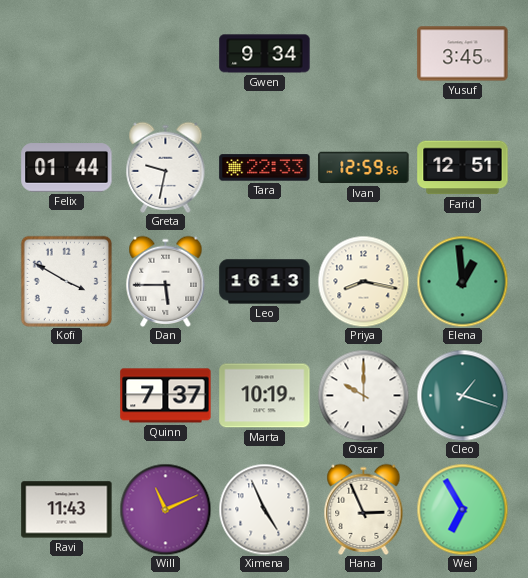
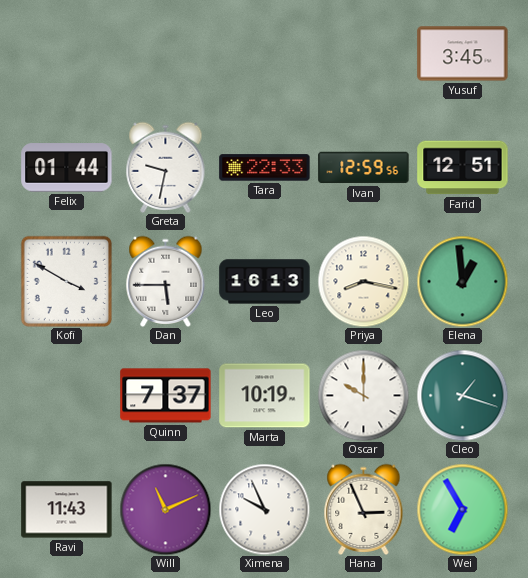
Gwen: 9:34 -> none (265, 54)
Ximena: 4:56 -> 9:56 (264, 509)
